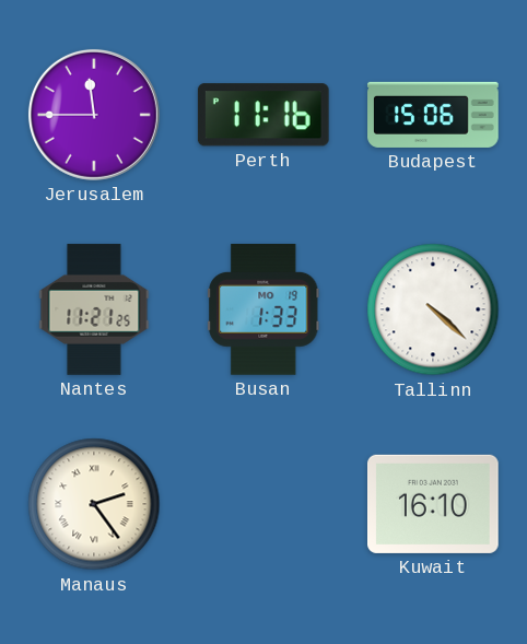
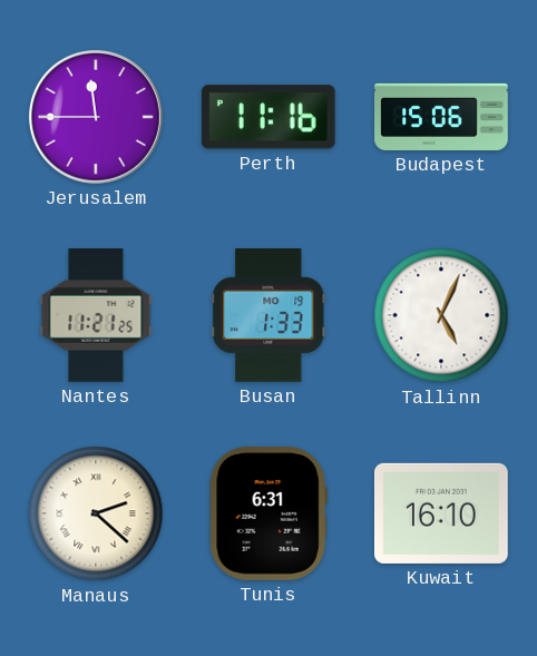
Tallinn: 4:22 -> 5:04 (441, 315)
Manaus: 2:24 -> 2:22 (96, 513)
Tunis: none -> 6:31 (268, 515)
